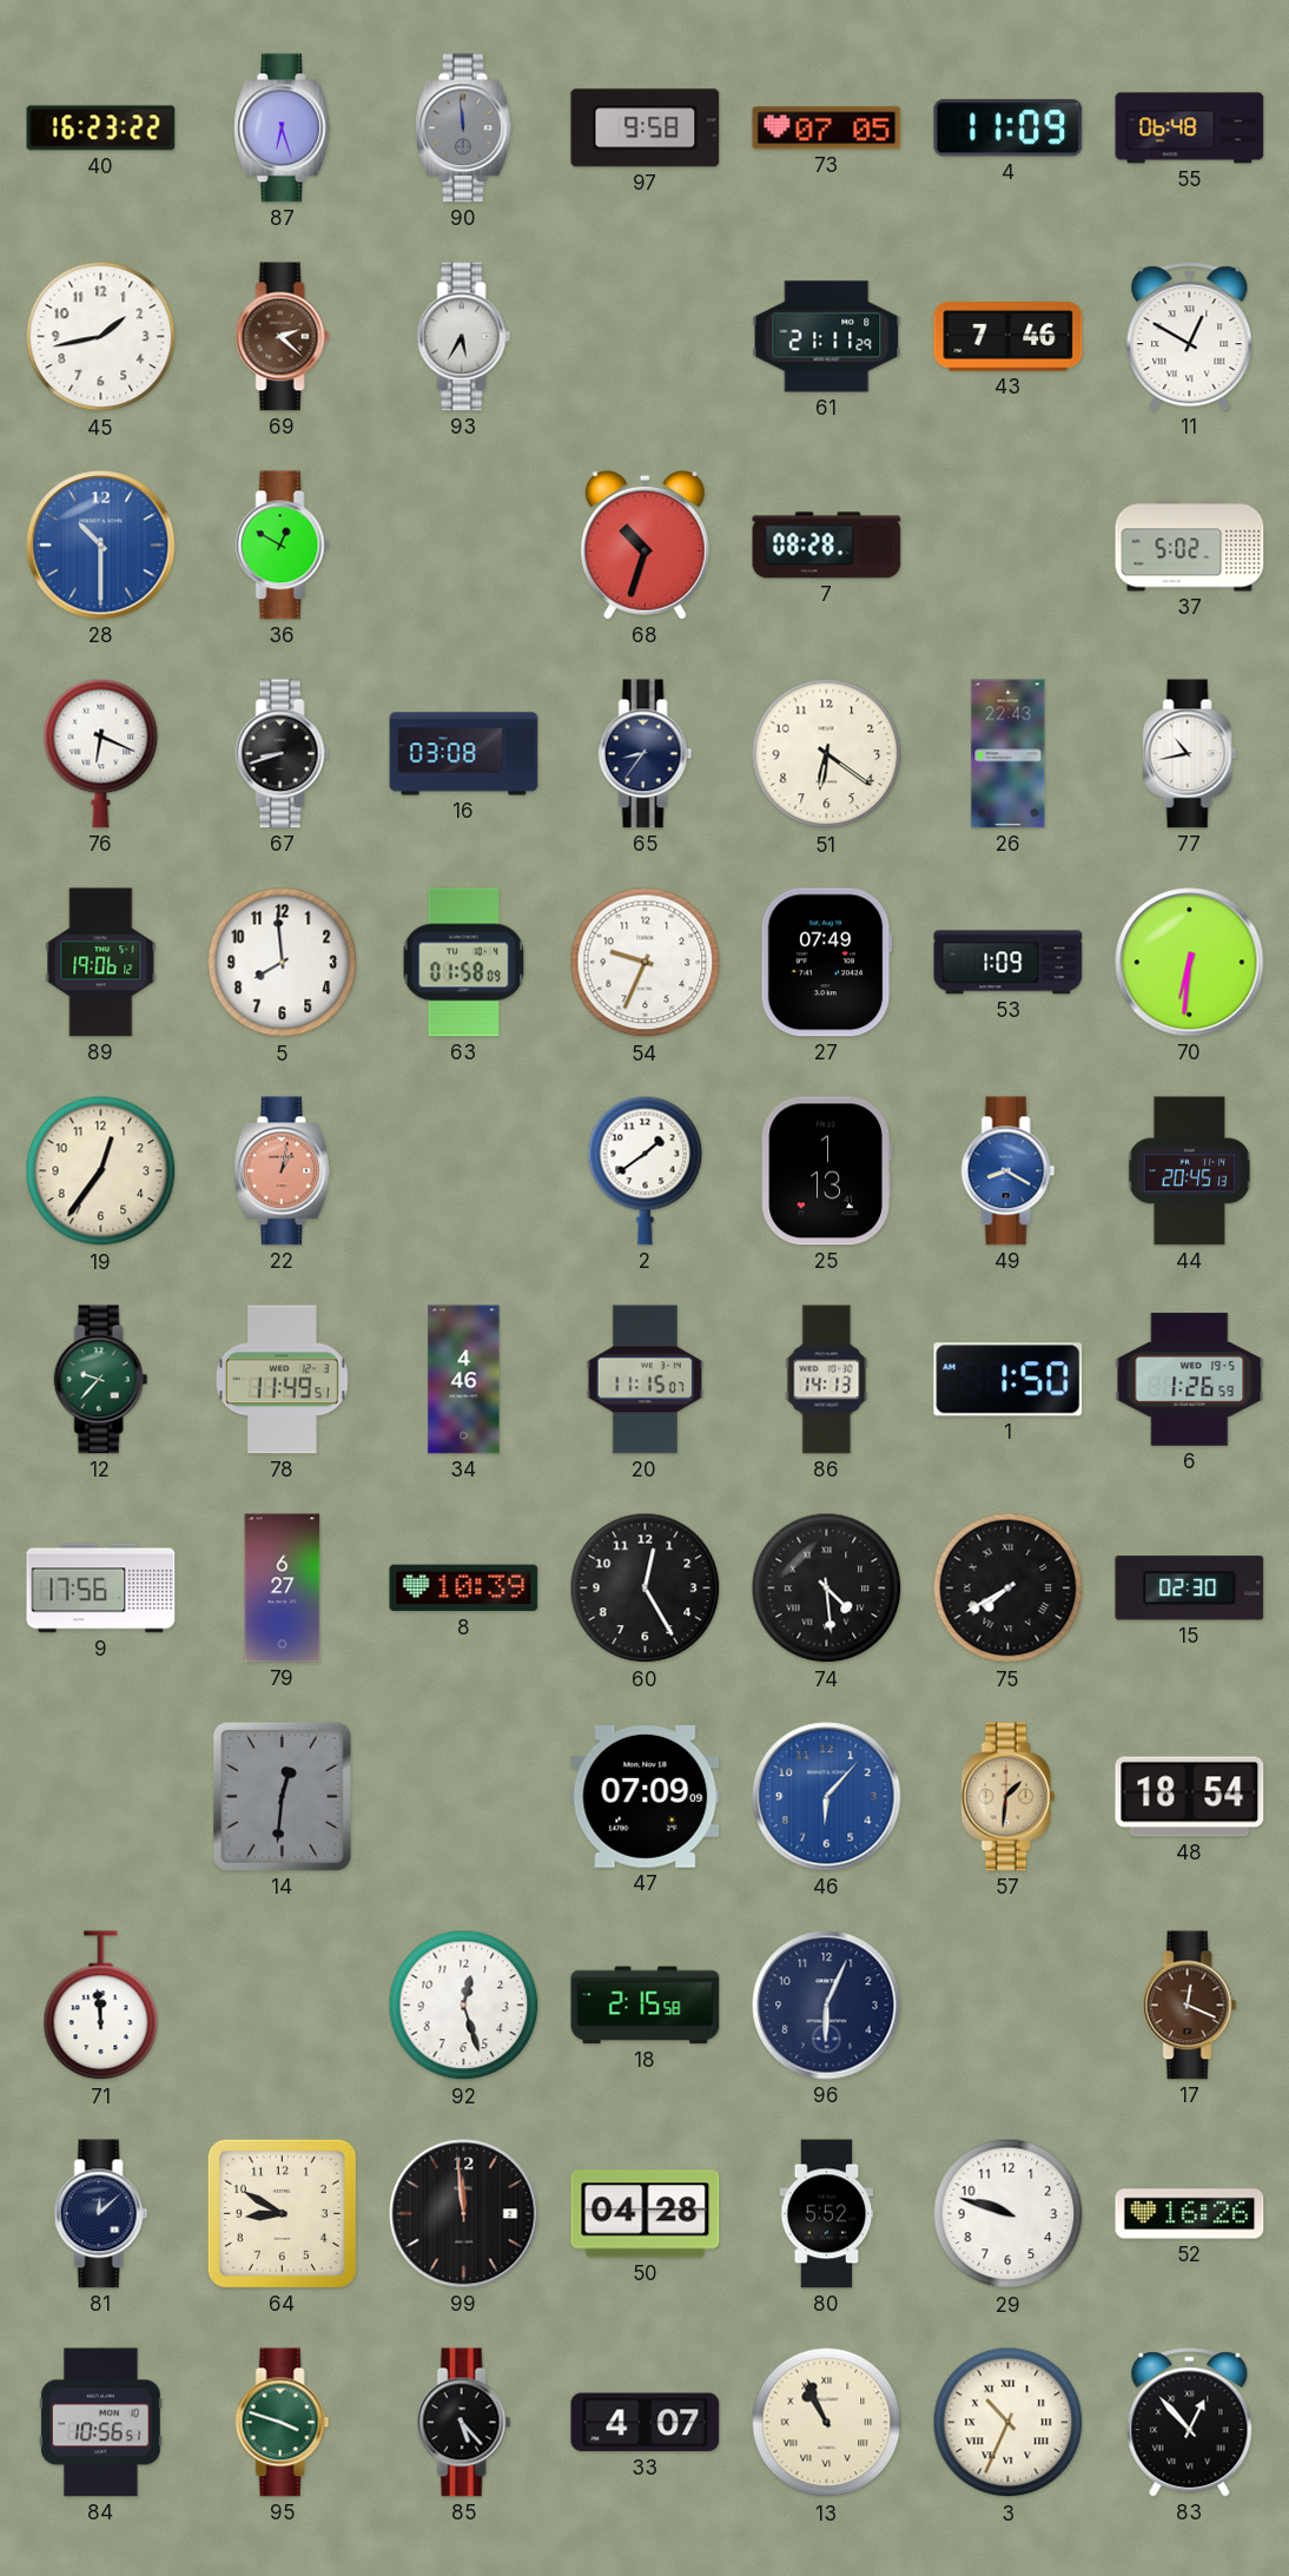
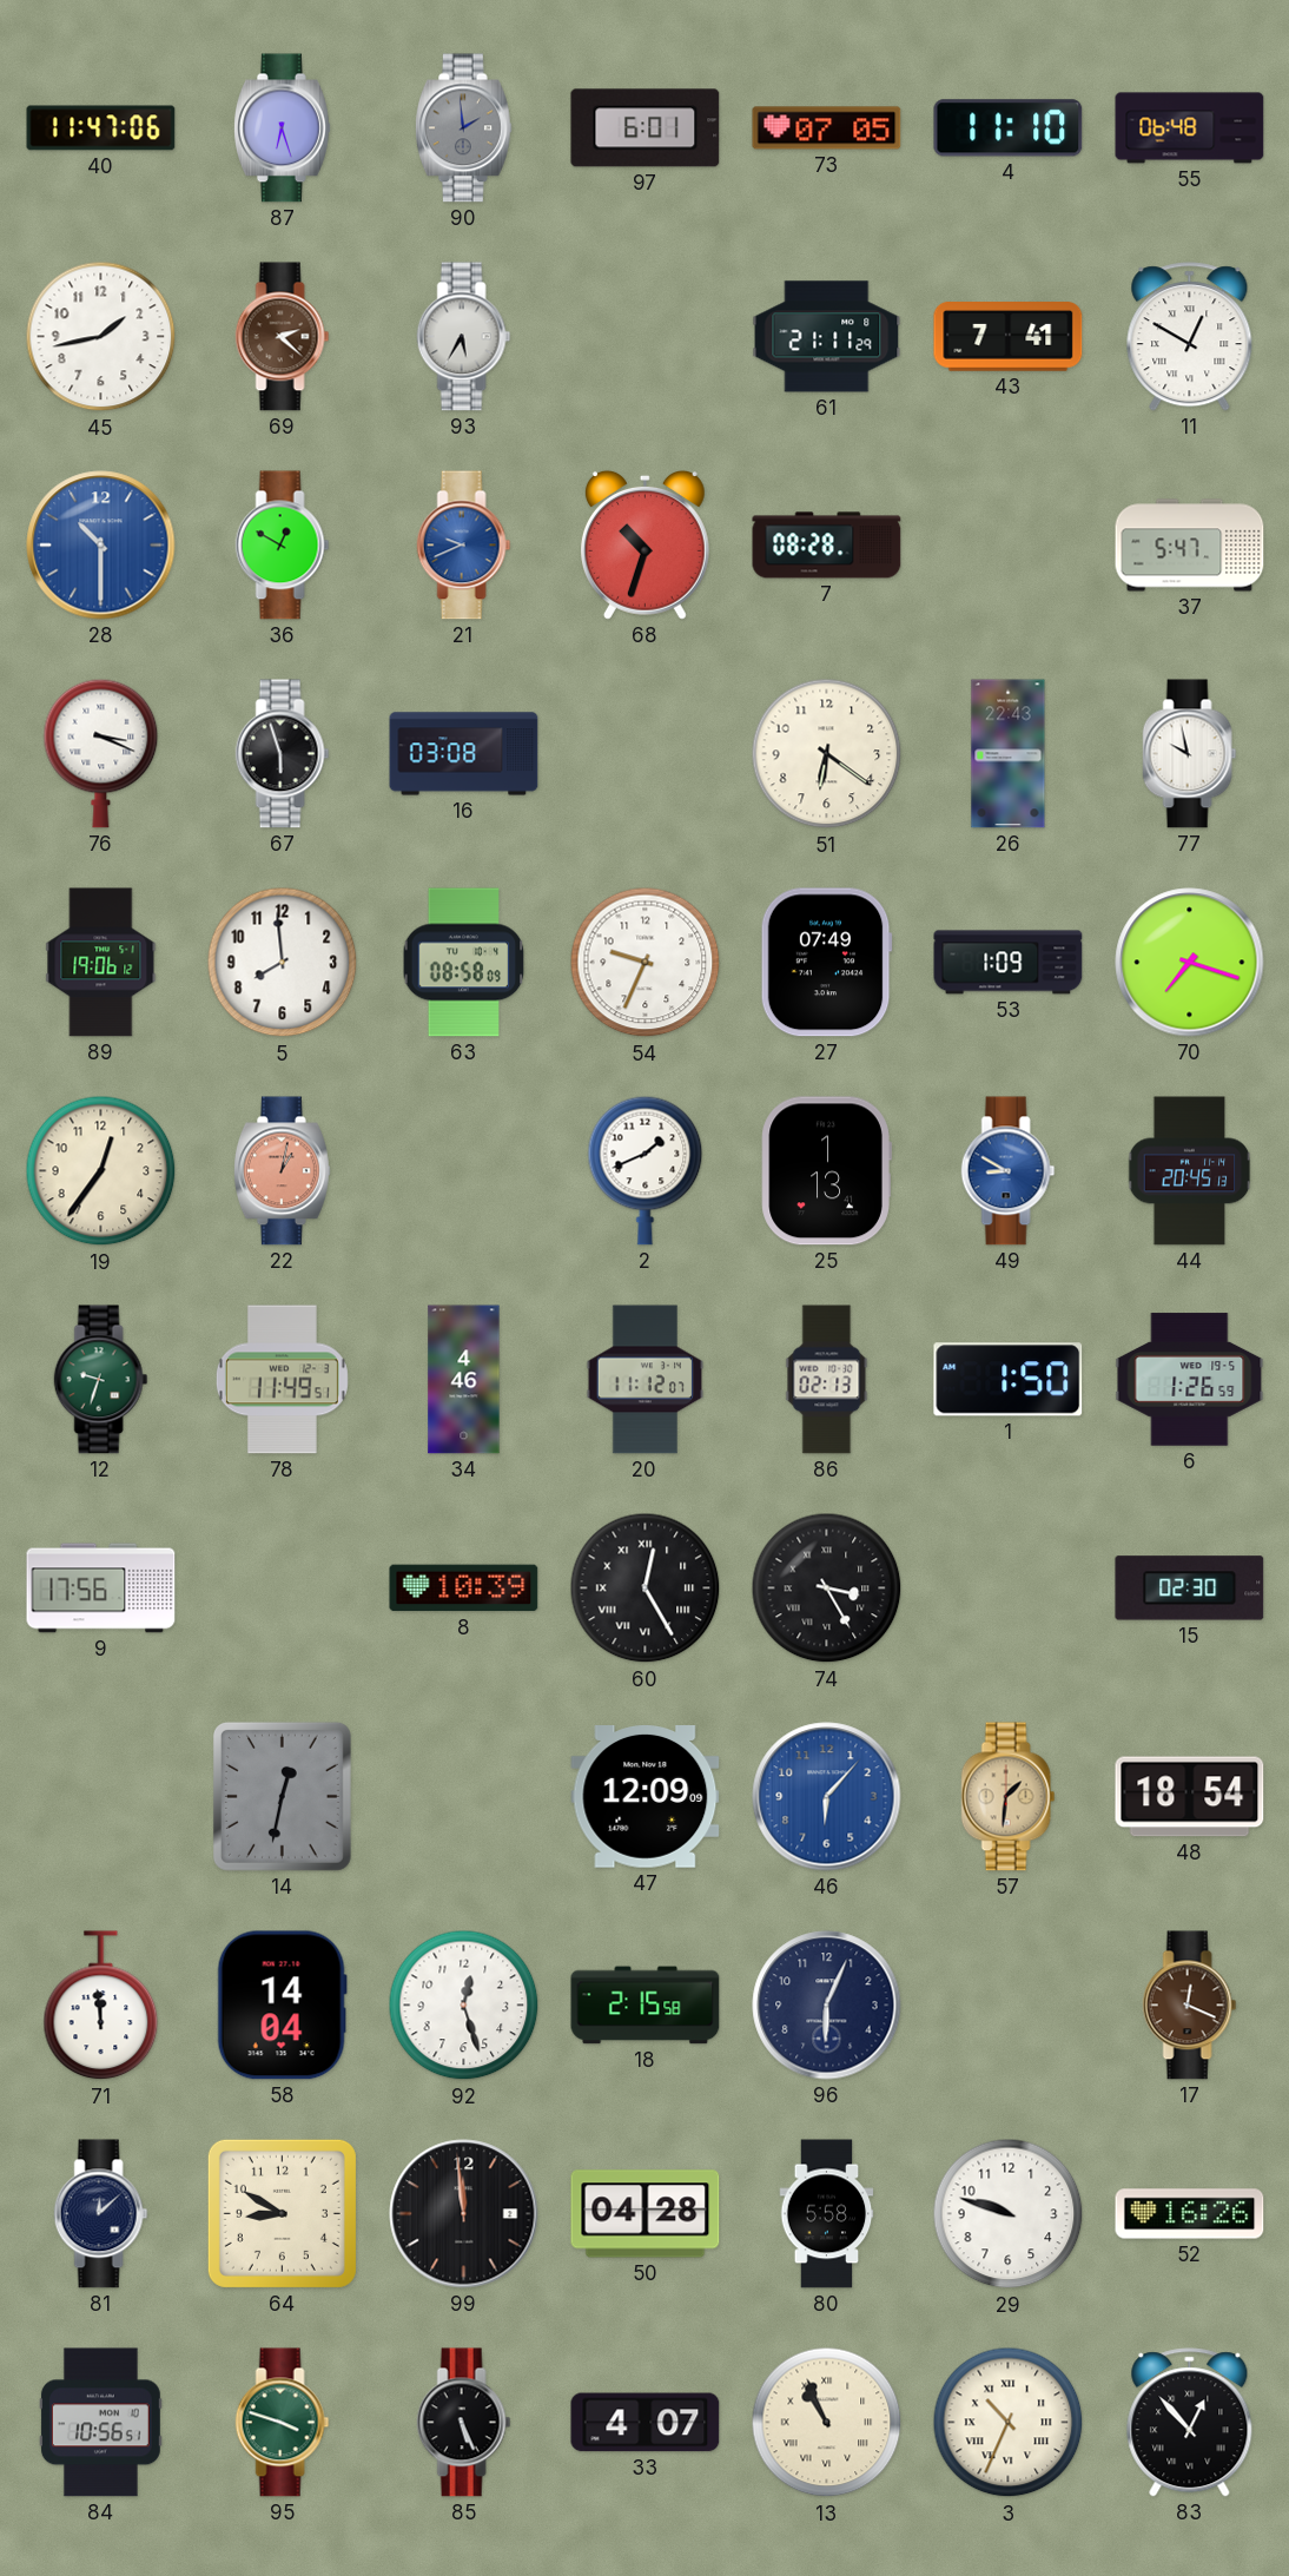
40: 16:23 -> 11:47 (101, 128)
90: 11:59 -> 1:59 (463, 128)
97: 9:58 -> 6:01 (646, 128)
4: 11:09 -> 11:10 (1009, 128)
43: 7:46 -> 7:41 (1009, 337)
21: none -> 9:41 (464, 546)
37: 5:02 -> 5:47 (1190, 546)
76: 6:19 -> 3:19 (101, 753)
67: 8:42 -> 5:57 (283, 754)
65: 8:36 -> none (646, 754)
77: 10:43 -> 9:58 (1190, 754)
63: 01:58 -> 08:58 (464, 963)
70: 6:31 -> 7:18 (1190, 963)
2: 1:39 -> 1:41 (646, 1170)
49: 8:20 -> 8:50 (1009, 1171)
12: 9:37 -> 9:33 (101, 1380)
20: 11:15 -> 11:12 (646, 1380)
86: 14:13 -> 02:13 (827, 1380)
79: 6:27 -> none (283, 1588)
60 numerals: Arabic -> Roman (646, 1588)
74: 4:29 -> 3:25 (827, 1588)
75: 7:40 -> none (1009, 1588)
14: 12:31 -> 12:32 (282, 1796)
47: 07:09 -> 12:09 (646, 1797)
58: none -> 14:04 (282, 2006)
80: 5:52 -> 5:58 (827, 2214)
85: 5:23 -> 5:26 (464, 2423)
